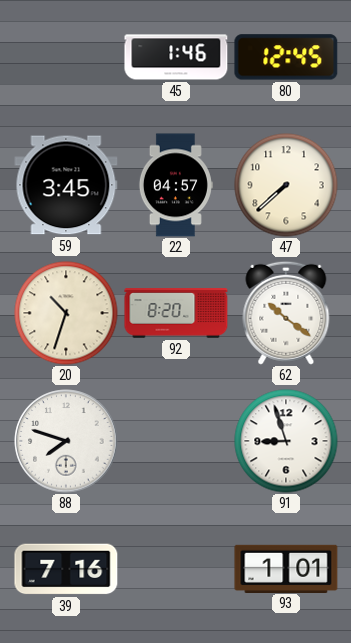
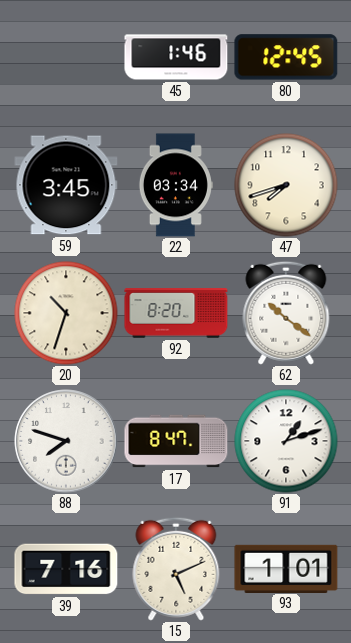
22: 04:57 -> 03:34 (175, 185)
47: 7:38 -> 7:42 (286, 185)
17: none -> 8:47 (176, 441)
91: 8:57 -> 1:12 (286, 441)
15: none -> 5:11 (176, 569)
